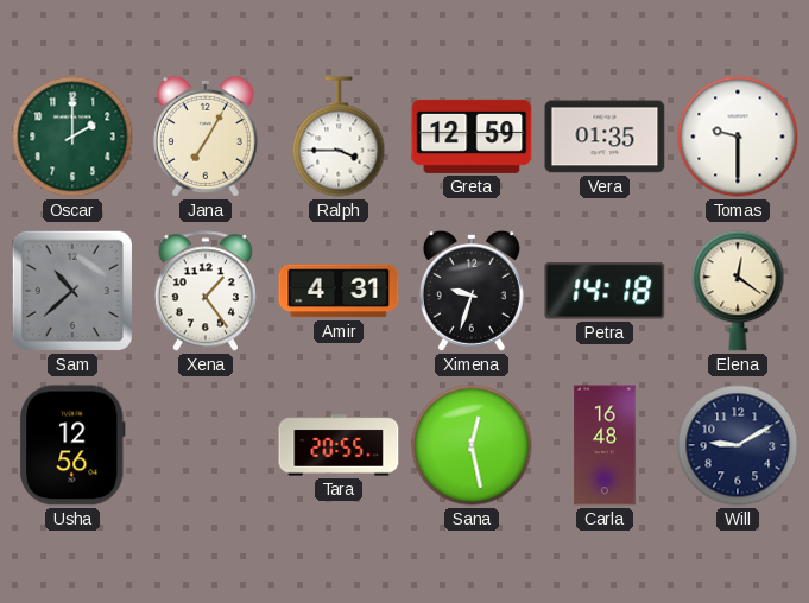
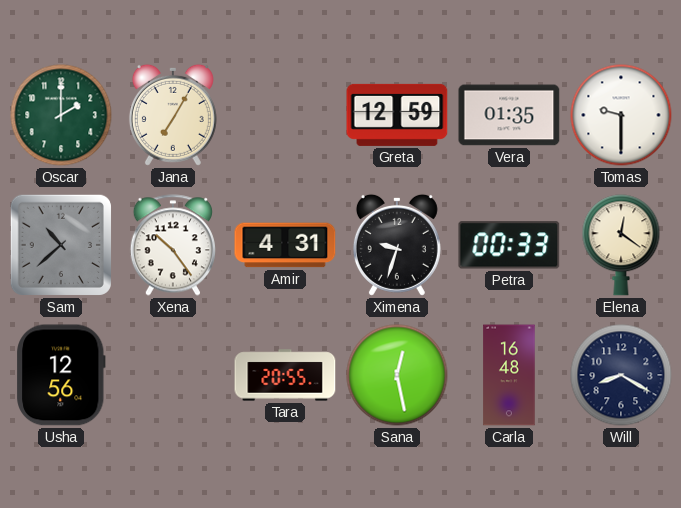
Ralph: 3:45 -> none (339, 137)
Xena: 1:24 -> 10:24 (173, 245)
Petra: 14:18 -> 00:33 (509, 245)
Will: 9:10 -> 8:20 (621, 375)
